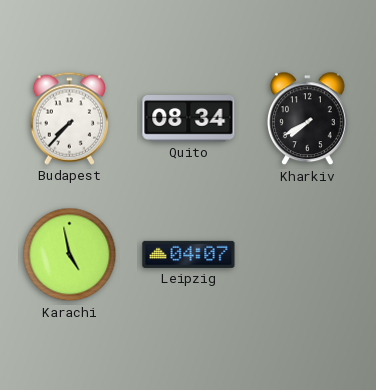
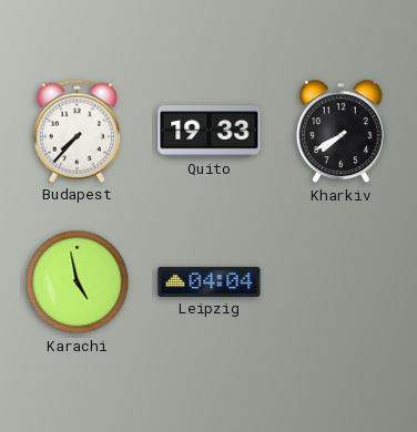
Quito: 08:34 -> 19:33 (210, 132)
Leipzig: 04:07 -> 04:04 (210, 281)
